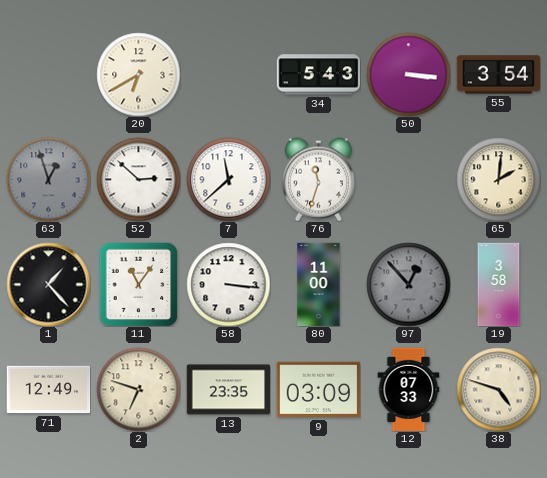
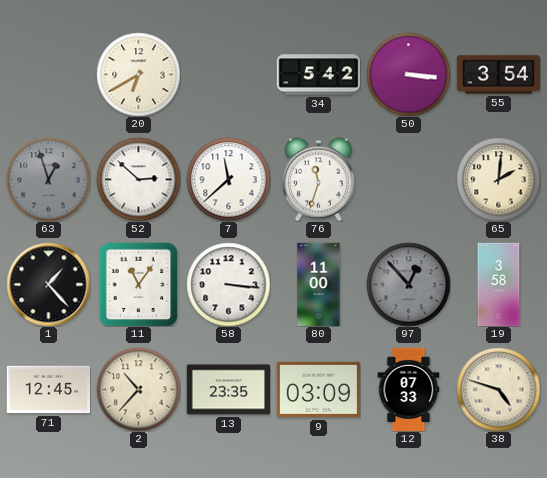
34: 5:43 -> 5:42 (318, 75)
71: 12:49 -> 12:45 (48, 390)
2: 6:48 -> 10:37 (138, 389)
